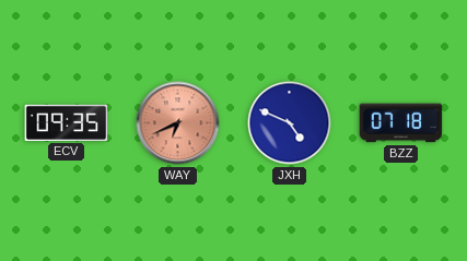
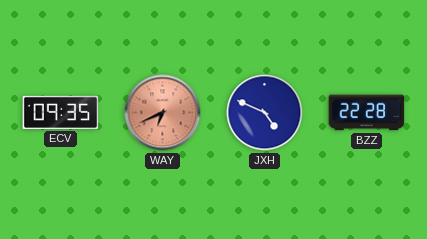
BZZ: 07:18 -> 22:28 (367, 113)
